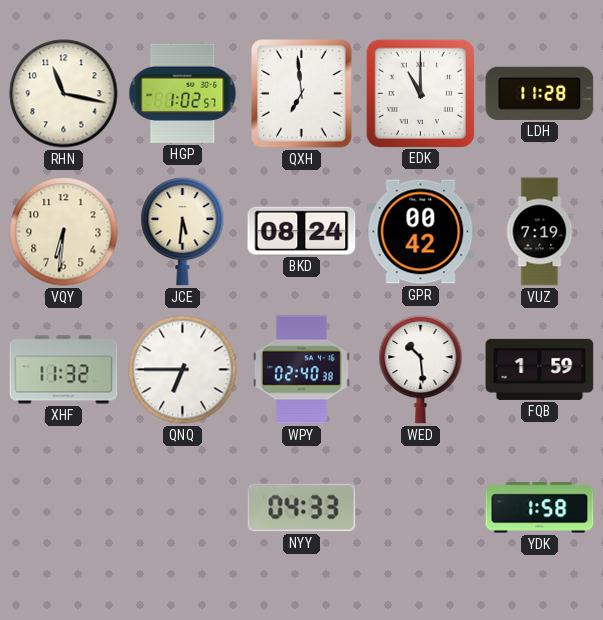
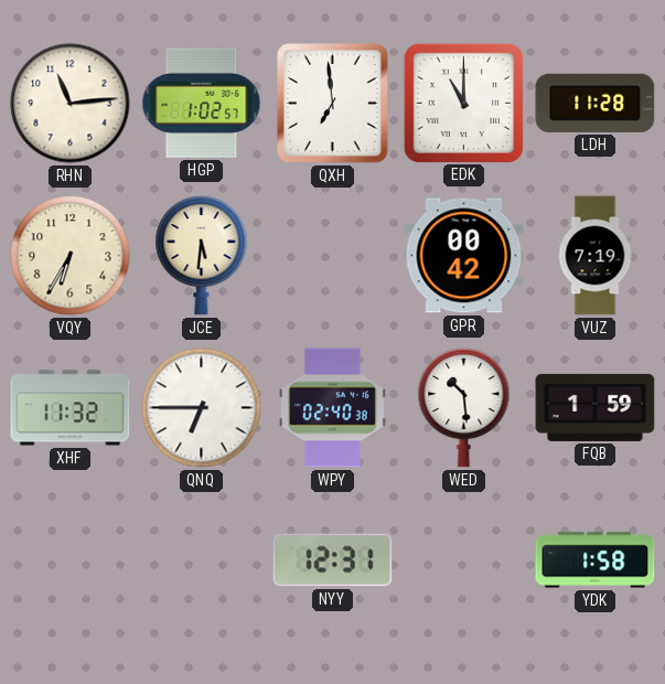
RHN: 11:17 -> 11:14 (71, 104)
VQY: 6:31 -> 6:35 (71, 256)
BKD: 08:24 -> none (302, 231)
NYY: 04:33 -> 12:31 (333, 560)
